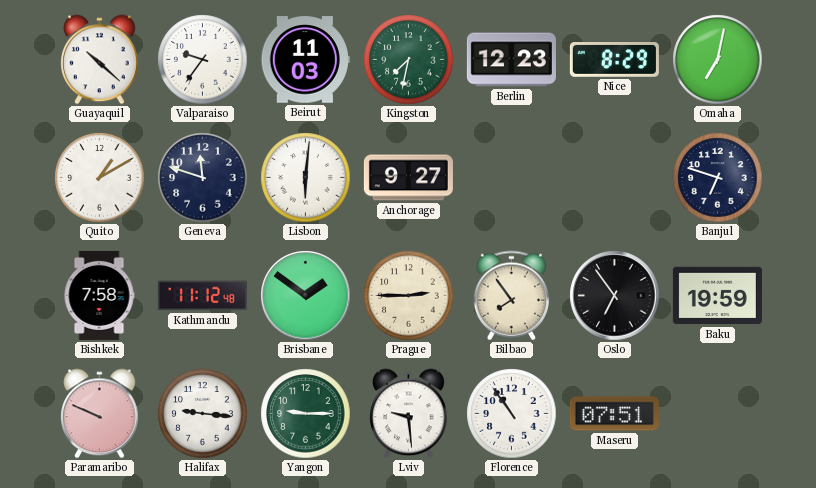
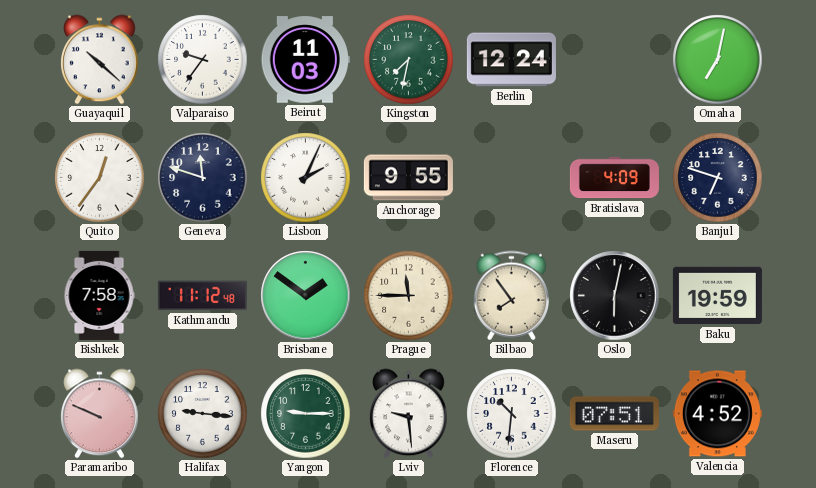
Berlin: 12:23 -> 12:24 (511, 60)
Nice: 8:29 -> none (614, 60)
Quito: 1:10 -> 12:36 (100, 178)
Lisbon: 6:01 -> 2:04 (306, 178)
Anchorage: 9:27 -> 9:55 (408, 178)
Bratislava: none -> 4:09 (614, 178)
Prague: 2:45 -> 11:45 (409, 296)
Oslo: 6:54 -> 6:02 (615, 296)
Florence: 10:54 -> 10:31 (512, 414)
Valencia: none -> 4:52 (717, 414)
